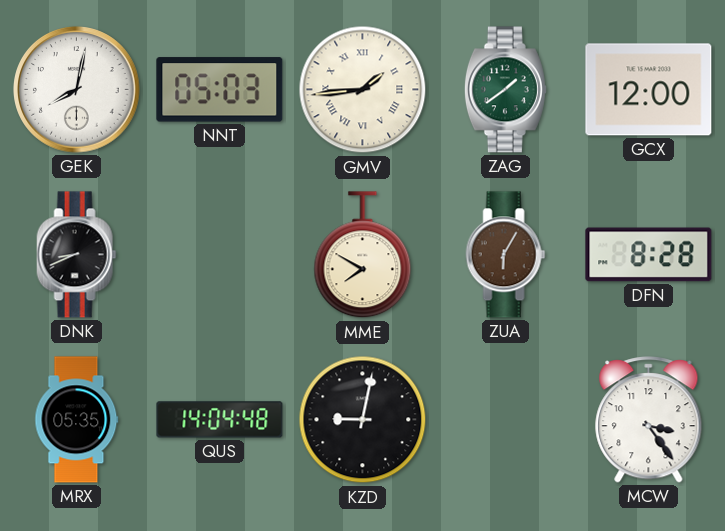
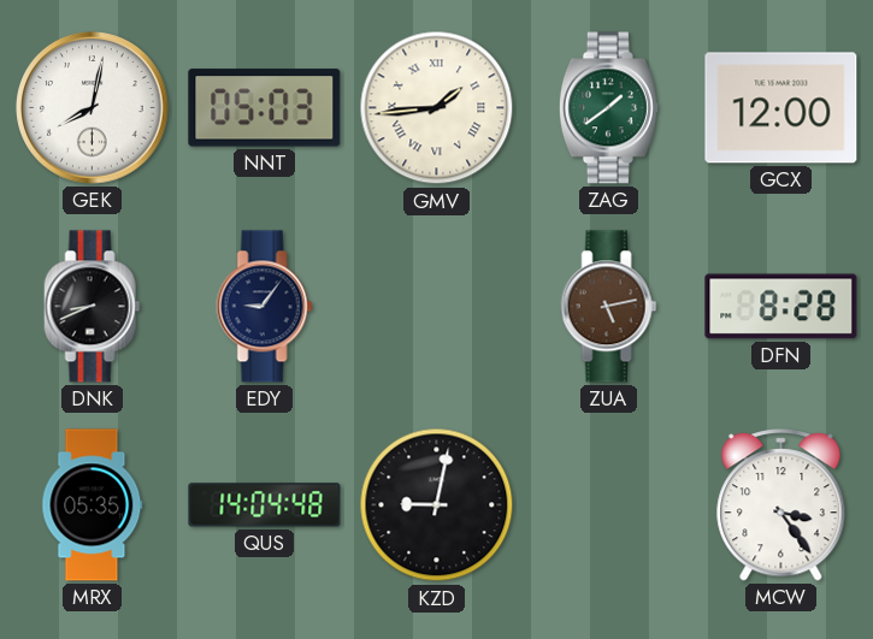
EDY: none -> 9:06 (265, 307)
MME: 7:50 -> none (363, 255)
ZUA: 6:05 -> 5:13 (609, 307)
